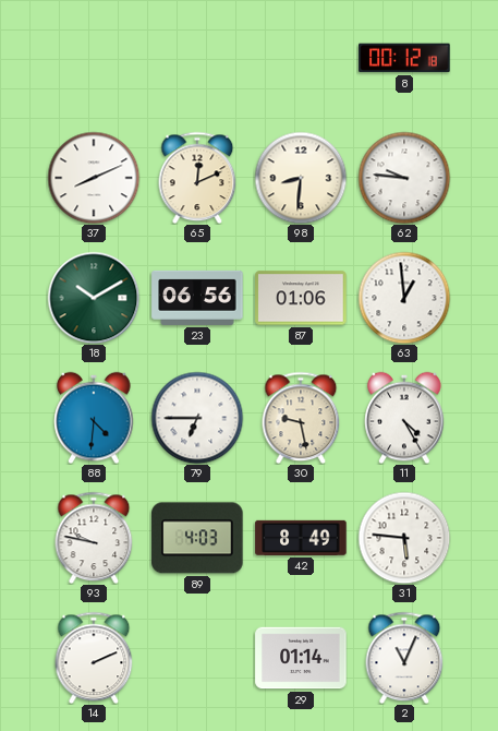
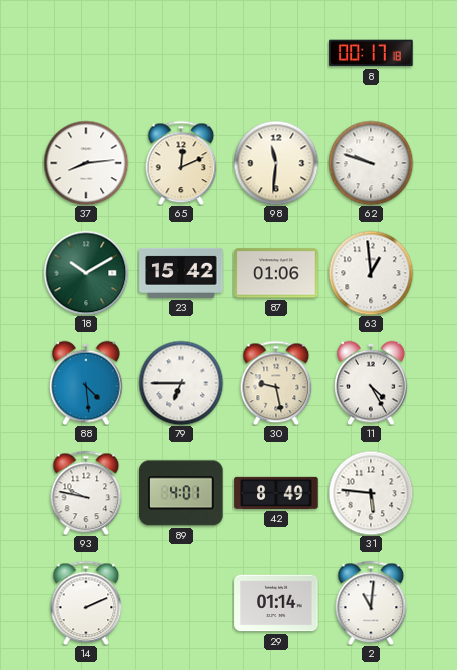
8: 00:12 -> 00:17 (371, 53)
37: 8:11 -> 8:14 (86, 163)
98: 8:31 -> 11:31 (276, 163)
62: 9:46 -> 9:48 (371, 163)
23: 06:56 -> 15:42 (181, 273)
88: 4:31 -> 4:29 (86, 383)
89: 4:03 -> 4:01 (181, 493)
2: 11:04 -> 11:01 (371, 603)
